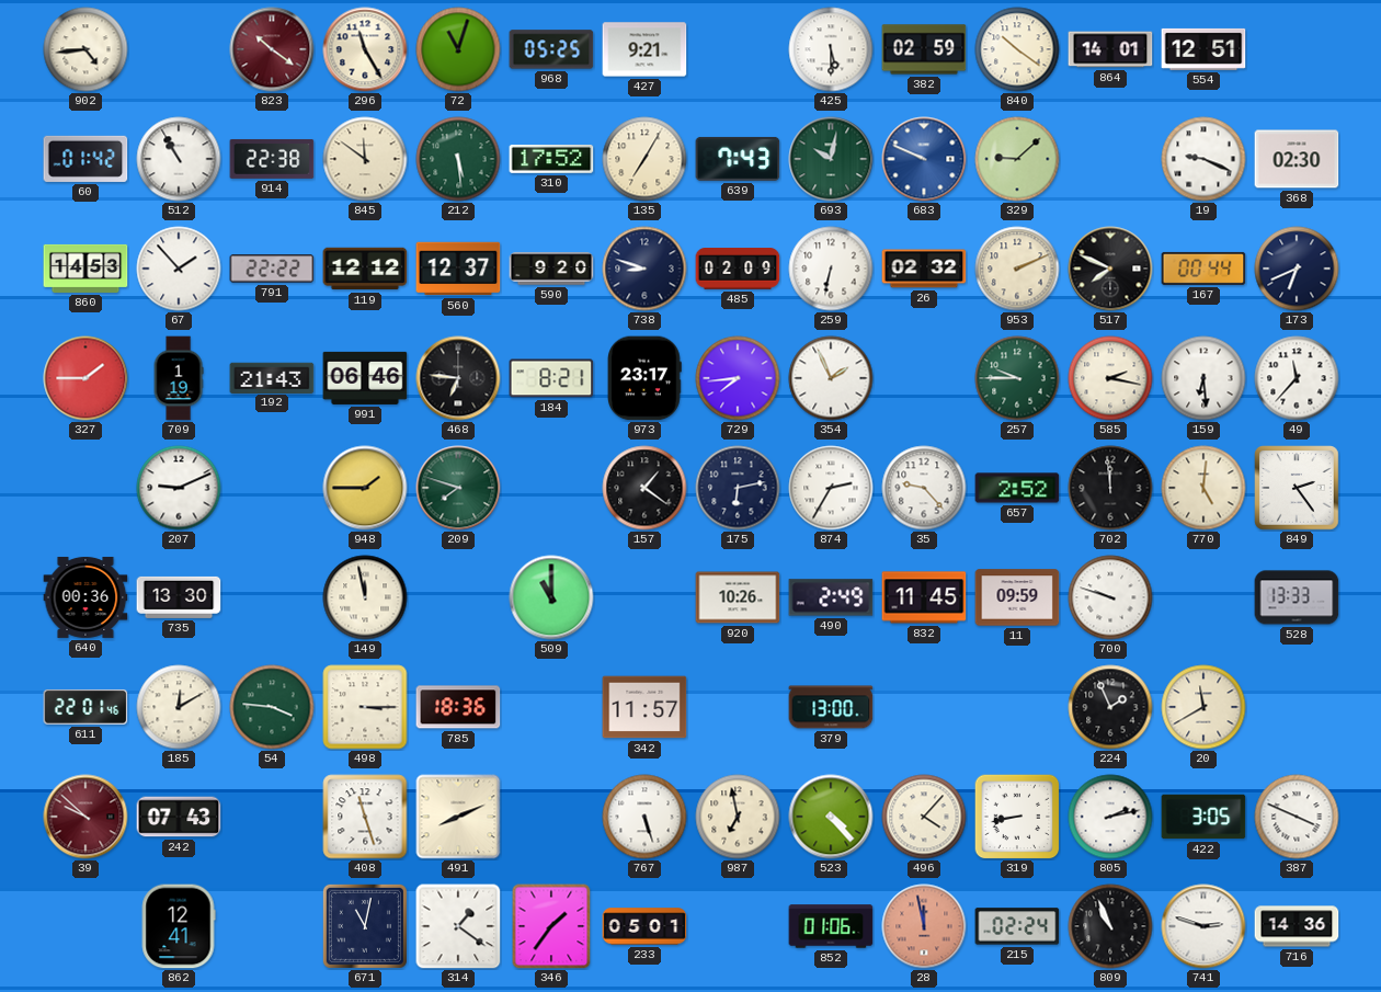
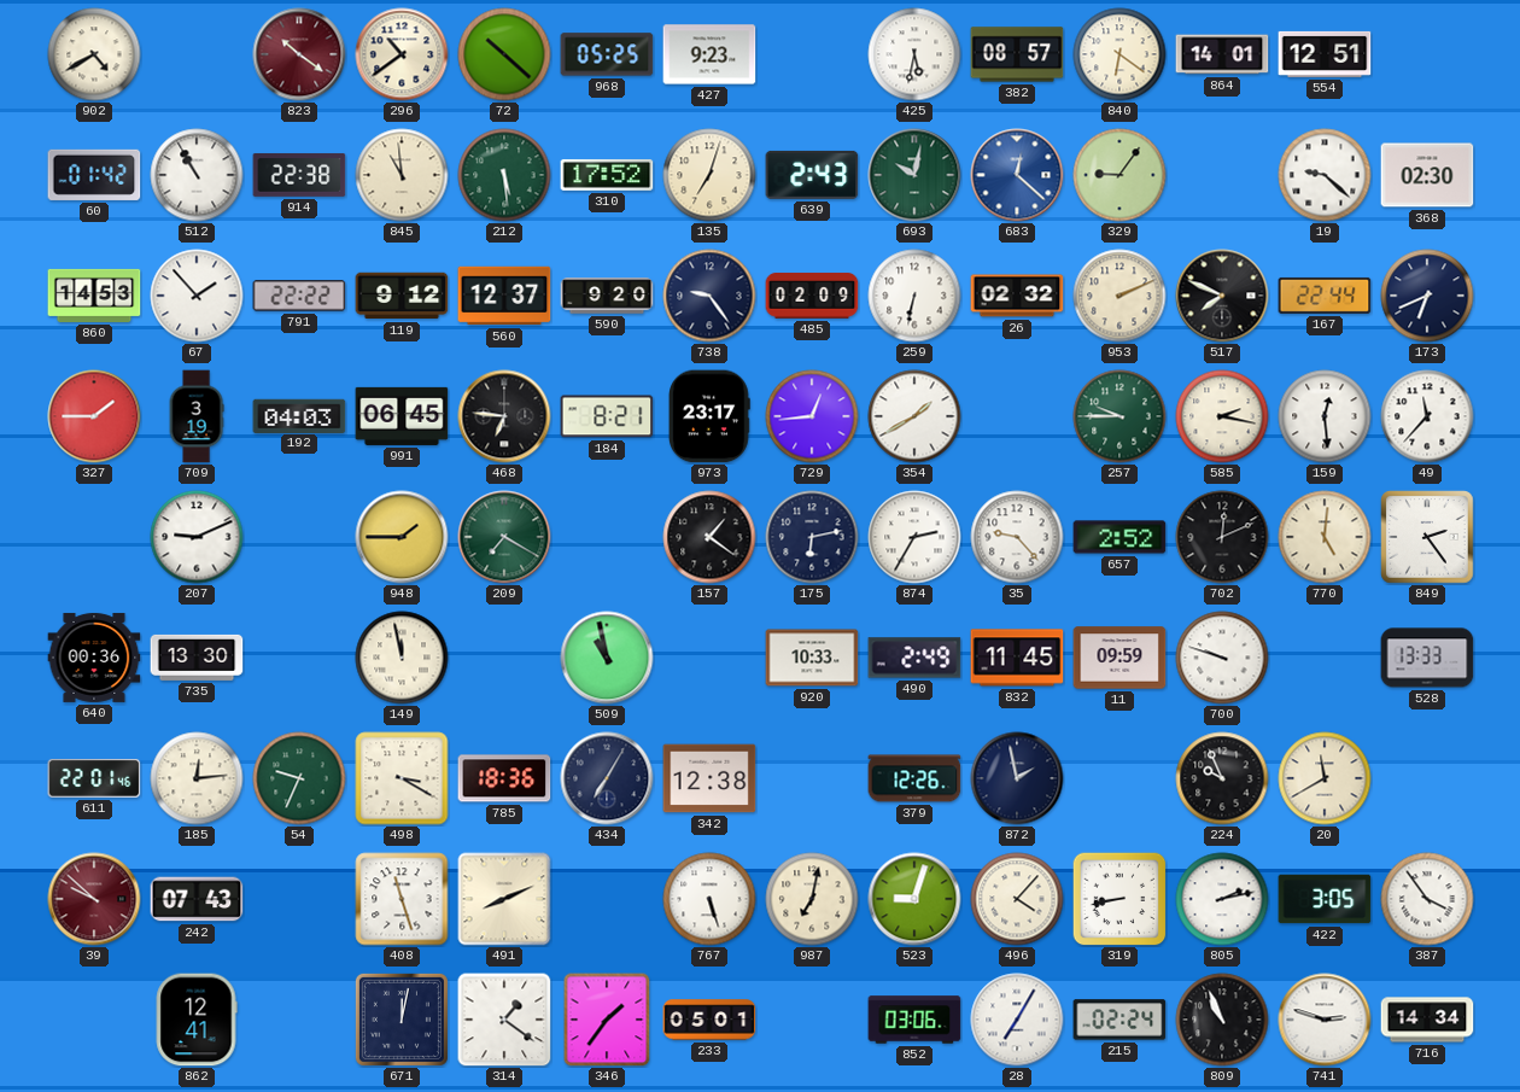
902: 4:44 -> 4:40 (94, 54)
296: 11:25 -> 10:39 (402, 54)
72: 11:03 -> 10:22 (504, 54)
427: 9:21 -> 9:23 (709, 54)
425: 5:30 -> 5:32 (914, 54)
382: 02:59 -> 08:57 (1017, 54)
840: 10:21 -> 6:21 (1119, 54)
845: 11:51 -> 10:59 (402, 175)
135: 7:05 -> 7:03 (709, 175)
639: 7:43 -> 2:43 (812, 175)
683: 9:49 -> 12:22 (1017, 175)
329: 9:08 -> 9:06 (1119, 175)
19: 9:19 -> 9:22 (1325, 175)
119: 12:12 -> 9:12 (402, 296)
738: 8:48 -> 9:24 (709, 296)
167: 00:44 -> 22:44 (1325, 296)
709: 1:19 -> 3:19 (197, 416)
192: 21:43 -> 04:03 (299, 415)
991: 06:46 -> 06:45 (402, 416)
729: 7:44 -> 12:44 (812, 416)
354: 1:56 -> 1:40 (914, 416)
159: 6:29 -> 12:29 (1325, 416)
209: 7:48 -> 7:20 (504, 537)
702: 11:59 -> 12:11 (1222, 537)
509: 11:00 -> 10:58 (607, 658)
920: 10:26 -> 10:33 (812, 658)
185: 12:10 -> 12:14 (197, 778)
54: 3:46 -> 9:34 (299, 778)
498: 3:15 -> 3:20 (402, 778)
434: none -> 7:05 (607, 778)
342: 11:57 -> 12:38 (709, 778)
379: 13:00 -> 12:26 (914, 778)
872: none -> 1:58 (1017, 778)
224: 1:56 -> 9:56 (1222, 778)
987: 6:58 -> 7:02 (812, 899)
523: 4:23 -> 9:03 (914, 899)
387: 3:49 -> 3:54 (1427, 899)
671: 11:02 -> 12:02 (402, 1020)
852: 01:06 -> 03:06 (914, 1020)
28: 11:58 -> 7:05 (1017, 1020)
28 dial: salmon -> white (1017, 1020)
716: 14:36 -> 14:34 (1427, 1020)
